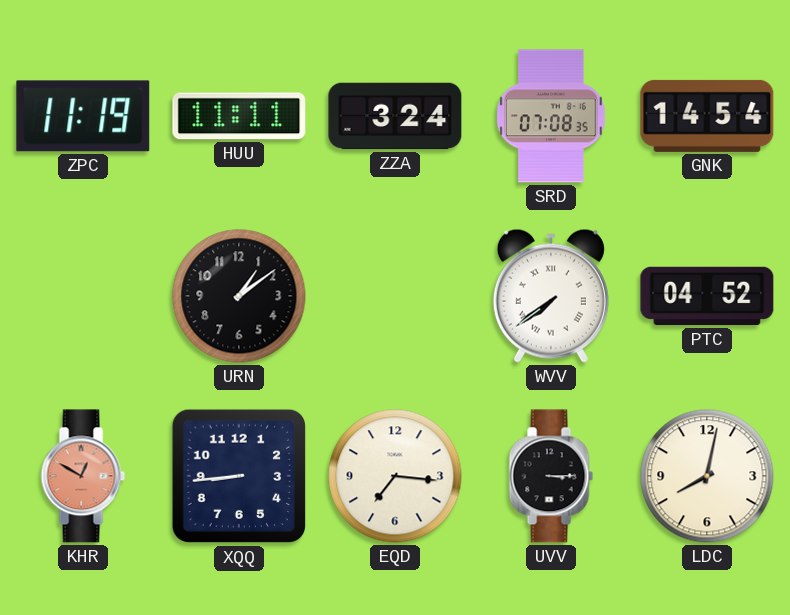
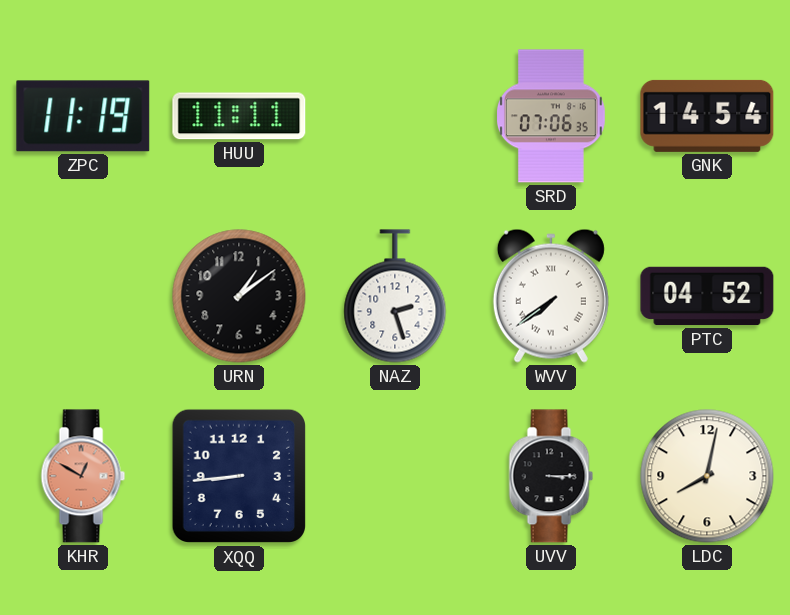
ZZA: 3:24 -> none (395, 116)
SRD: 07:08 -> 07:06 (551, 116)
NAZ: none -> 2:27 (395, 296)
EQD: 7:16 -> none (395, 476)
